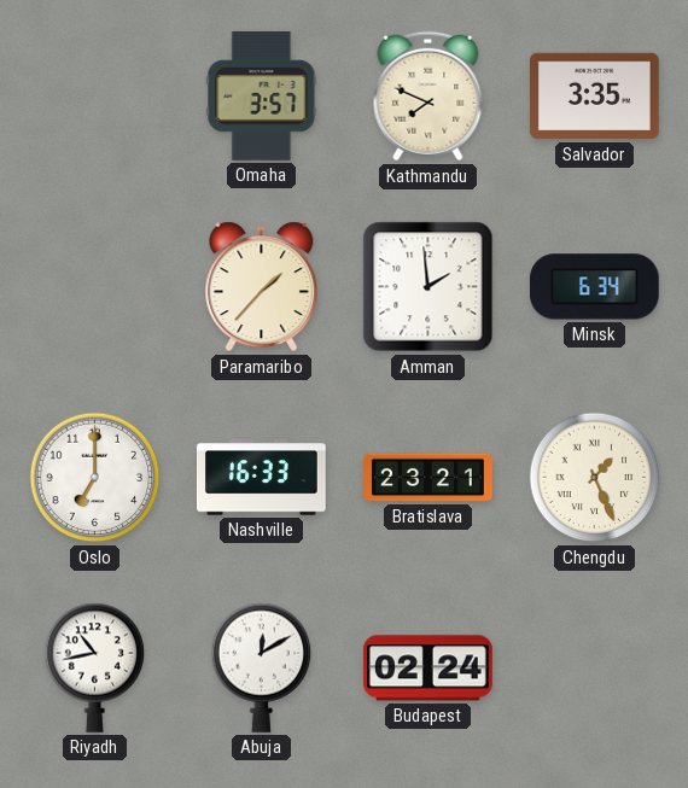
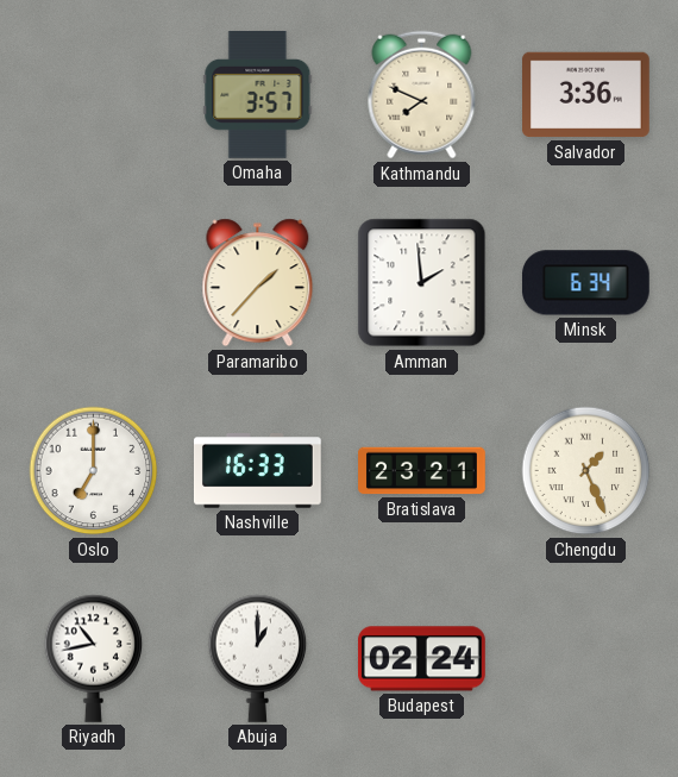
Salvador: 3:35 -> 3:36 (586, 95)
Abuja: 12:10 -> 1:00 (258, 658)
